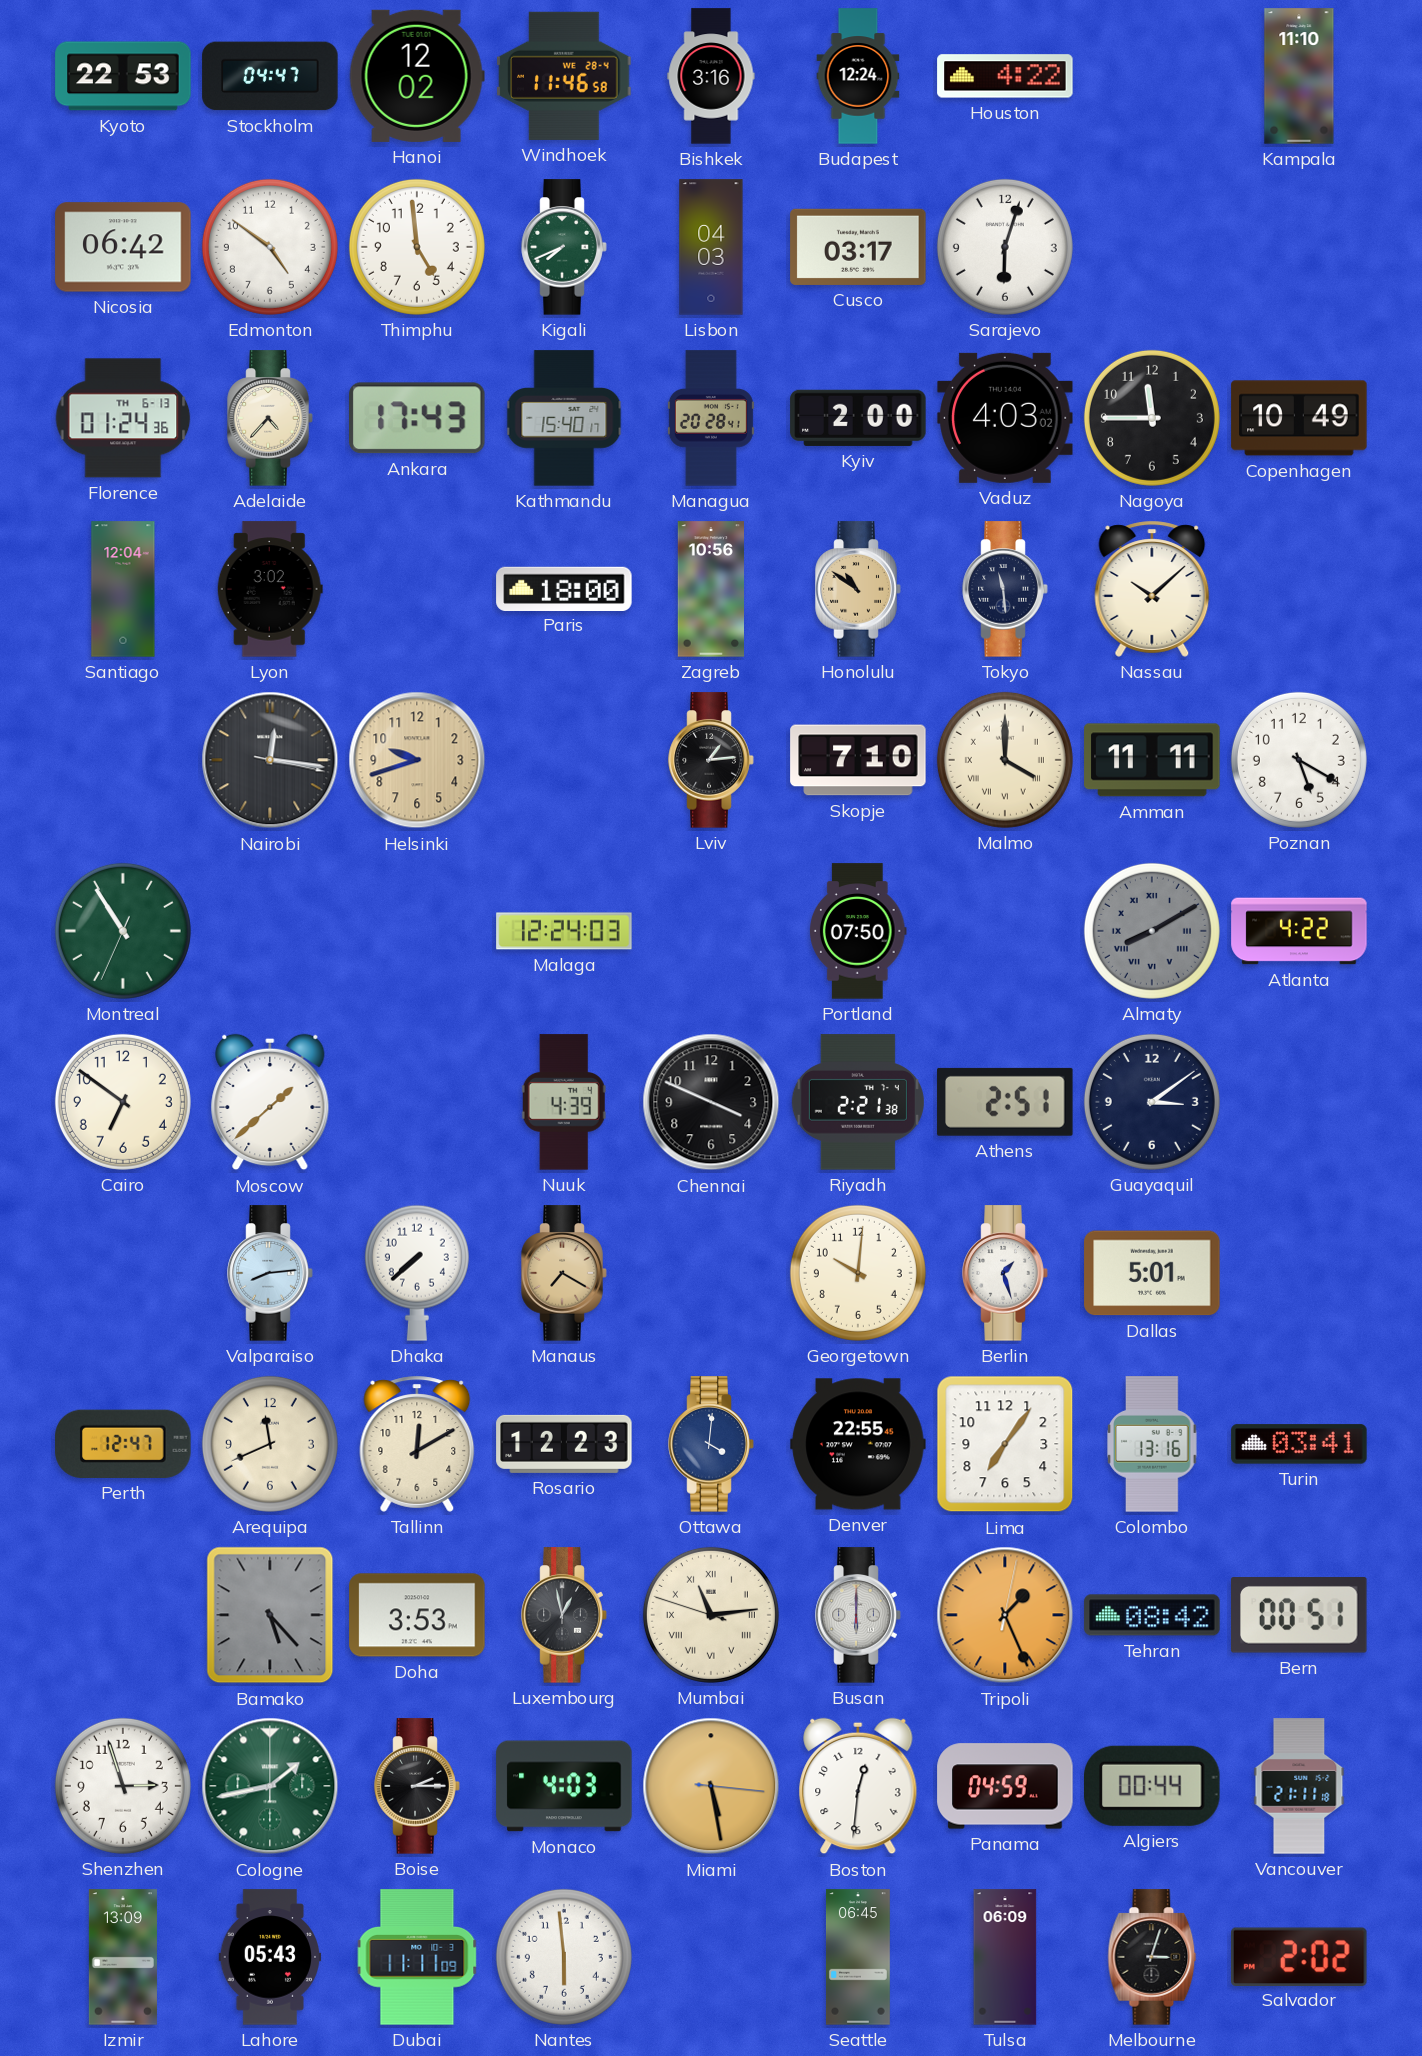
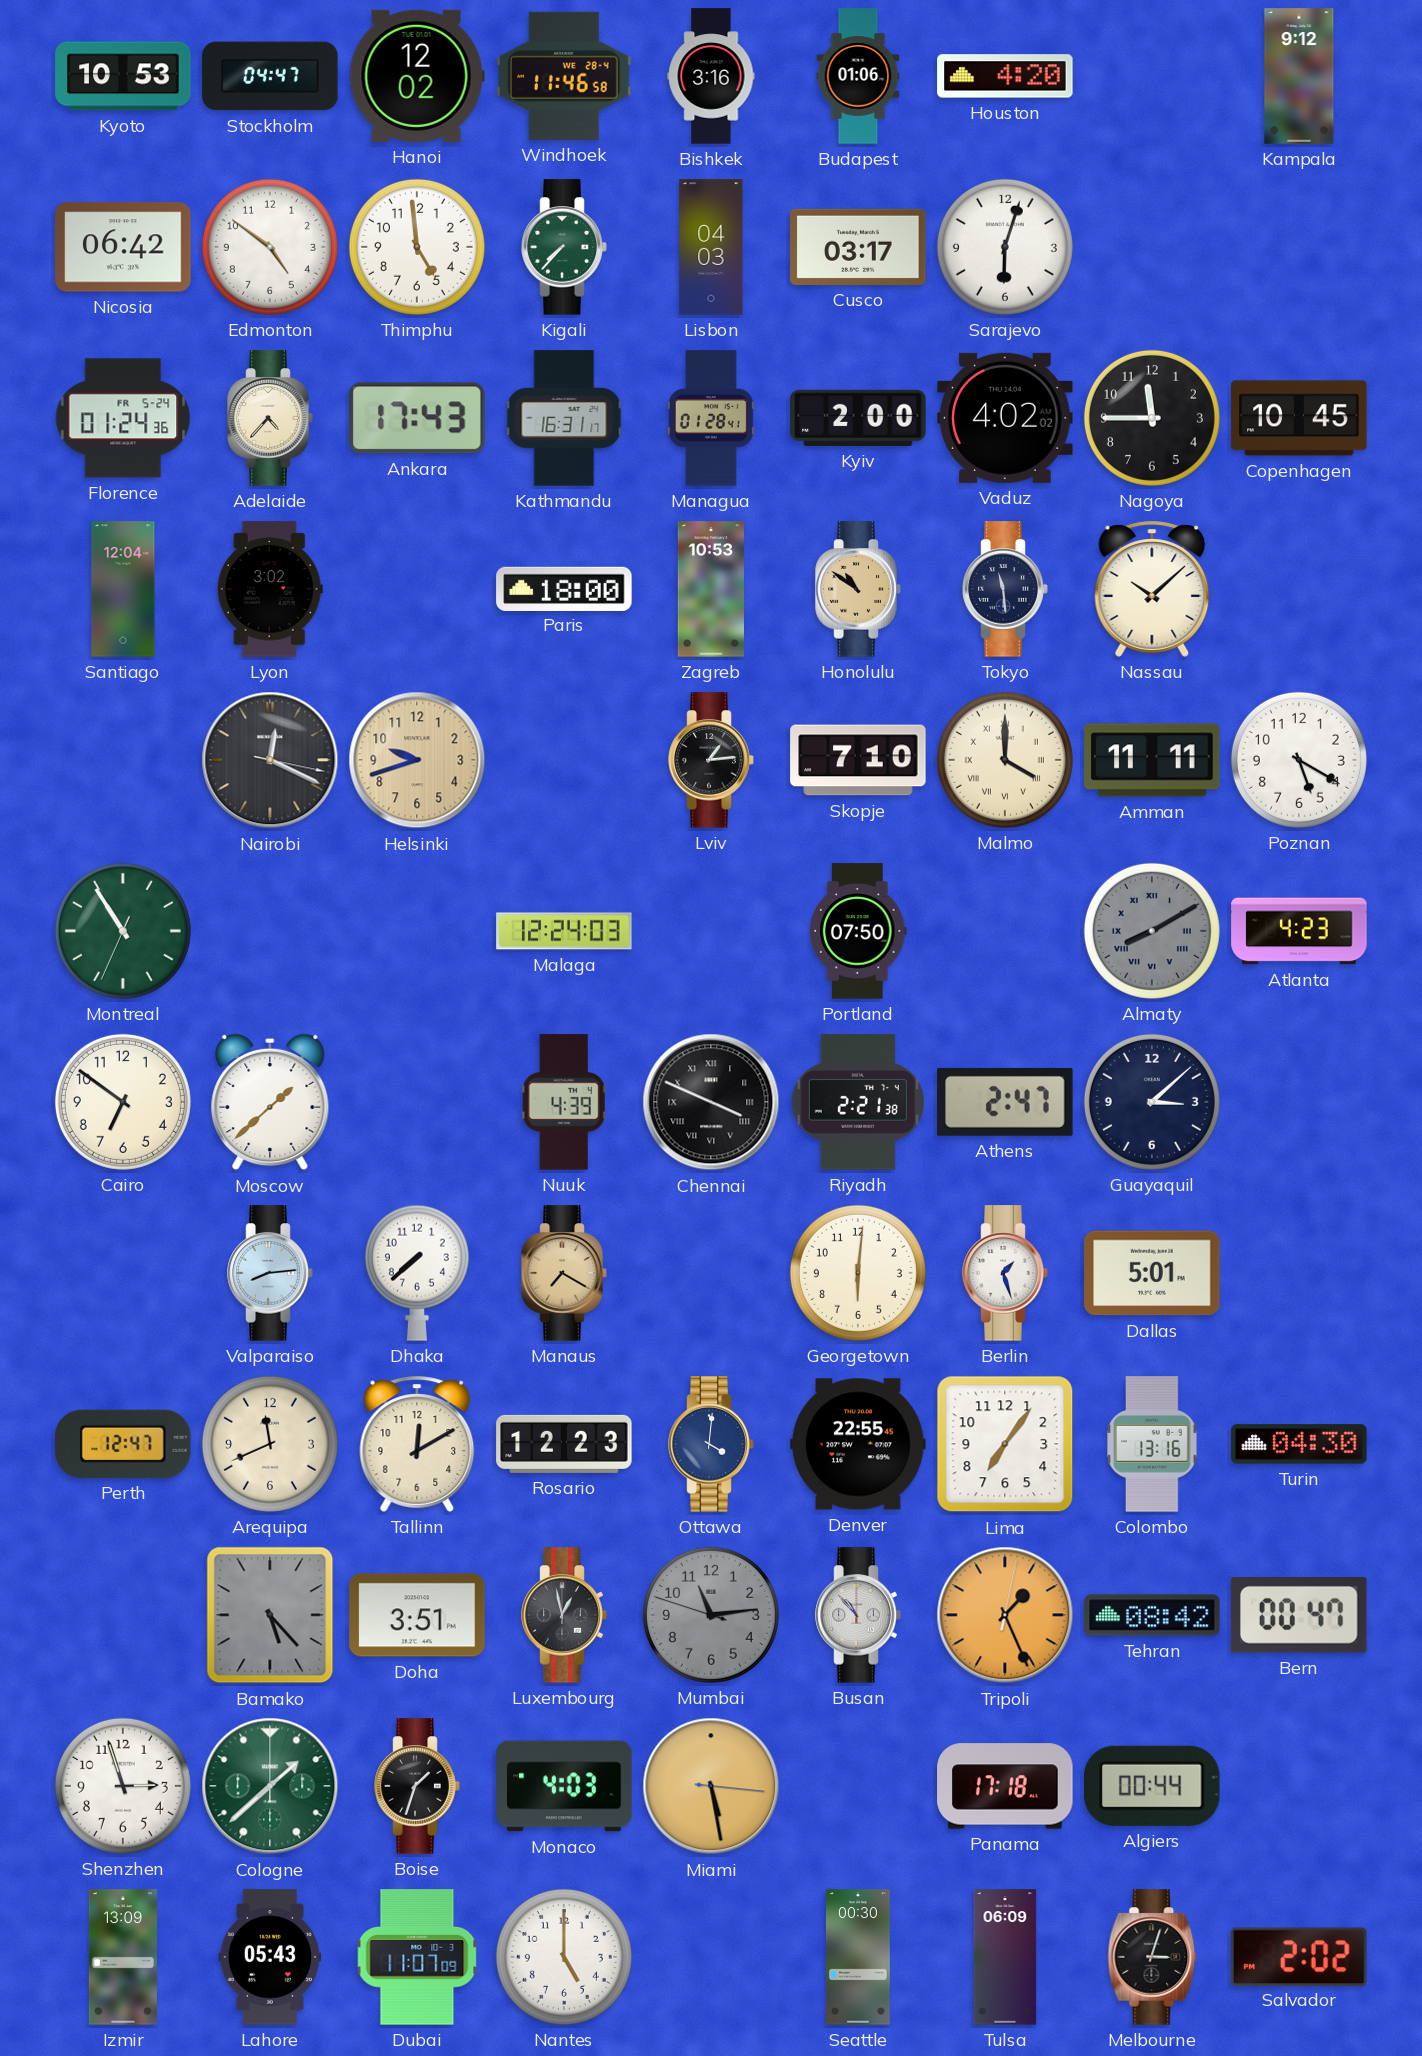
Kyoto: 22:53 -> 10:53 (123, 76)
Budapest: 12:24 -> 01:06 (858, 76)
Houston: 4:22 -> 4:20 (1005, 76)
Kampala: 11:10 -> 9:12 (1299, 76)
Kigali: 7:41 -> 7:37 (564, 247)
Florence date: TH 6-13 -> FR 5-24 (123, 418)
Kathmandu: 15:40 -> 16:31 (564, 418)
Managua: 20:28 -> 01:28 (711, 418)
Vaduz: 4:03 -> 4:02 (1005, 418)
Copenhagen: 10:49 -> 10:45 (1299, 418)
Zagreb: 10:56 -> 10:53 (710, 589)
Nairobi: 12:16 -> 12:19 (270, 760)
Atlanta: 4:22 -> 4:23 (1299, 931)
Chennai numerals: Arabic -> Roman (711, 1102)
Athens: 2:51 -> 2:47 (1005, 1102)
Guayaquil: 3:09 -> 3:08 (1152, 1102)
Georgetown: 10:01 -> 6:01 (858, 1273)
Turin: 03:41 -> 04:30 (1299, 1444)
Doha: 3:53 -> 3:51 (417, 1615)
Mumbai dial: cream -> grey (711, 1615)
Mumbai numerals: Roman -> Arabic (711, 1615)
Busan: 6:00 -> 10:53 (858, 1615)
Bern: 00:51 -> 00:47 (1300, 1616)
Cologne: 1:43 -> 1:38 (270, 1786)
Boise: 2:15 -> 1:33 (417, 1786)
Boston: 12:31 -> none (858, 1786)
Panama: 04:59 -> 17:18 (1005, 1786)
Vancouver: 21:11 -> none (1299, 1786)
Dubai: 11:11 -> 11:07 (417, 1957)
Nantes: 5:59 -> 5:00 (564, 1957)
Seattle: 06:45 -> 00:30 (858, 1957)
